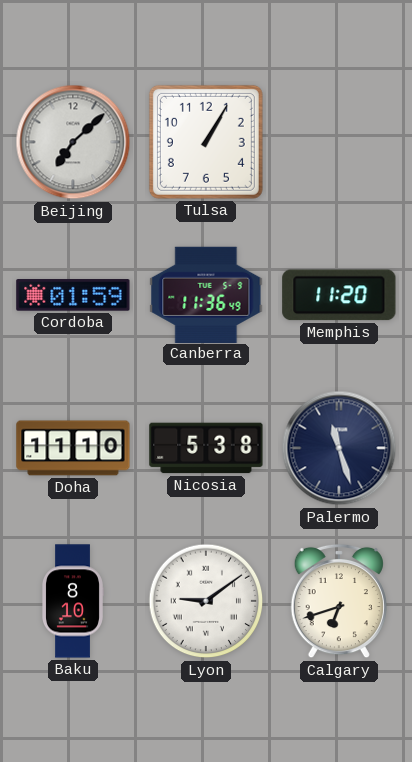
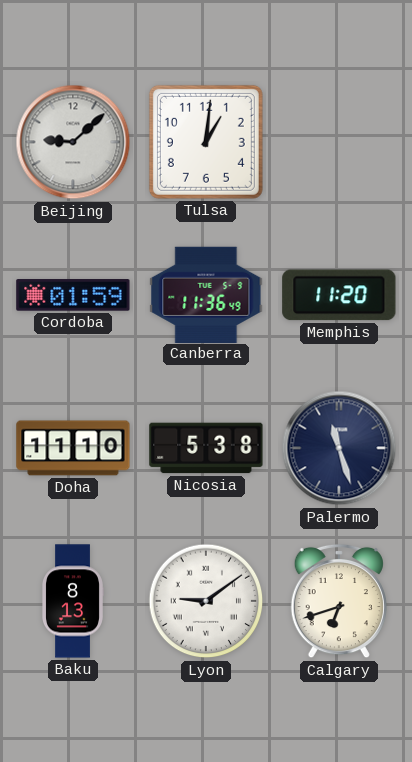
Beijing: 7:08 -> 9:08 (73, 142)
Tulsa: 1:05 -> 1:01 (206, 142)
Baku: 8:10 -> 8:13 (73, 601)
